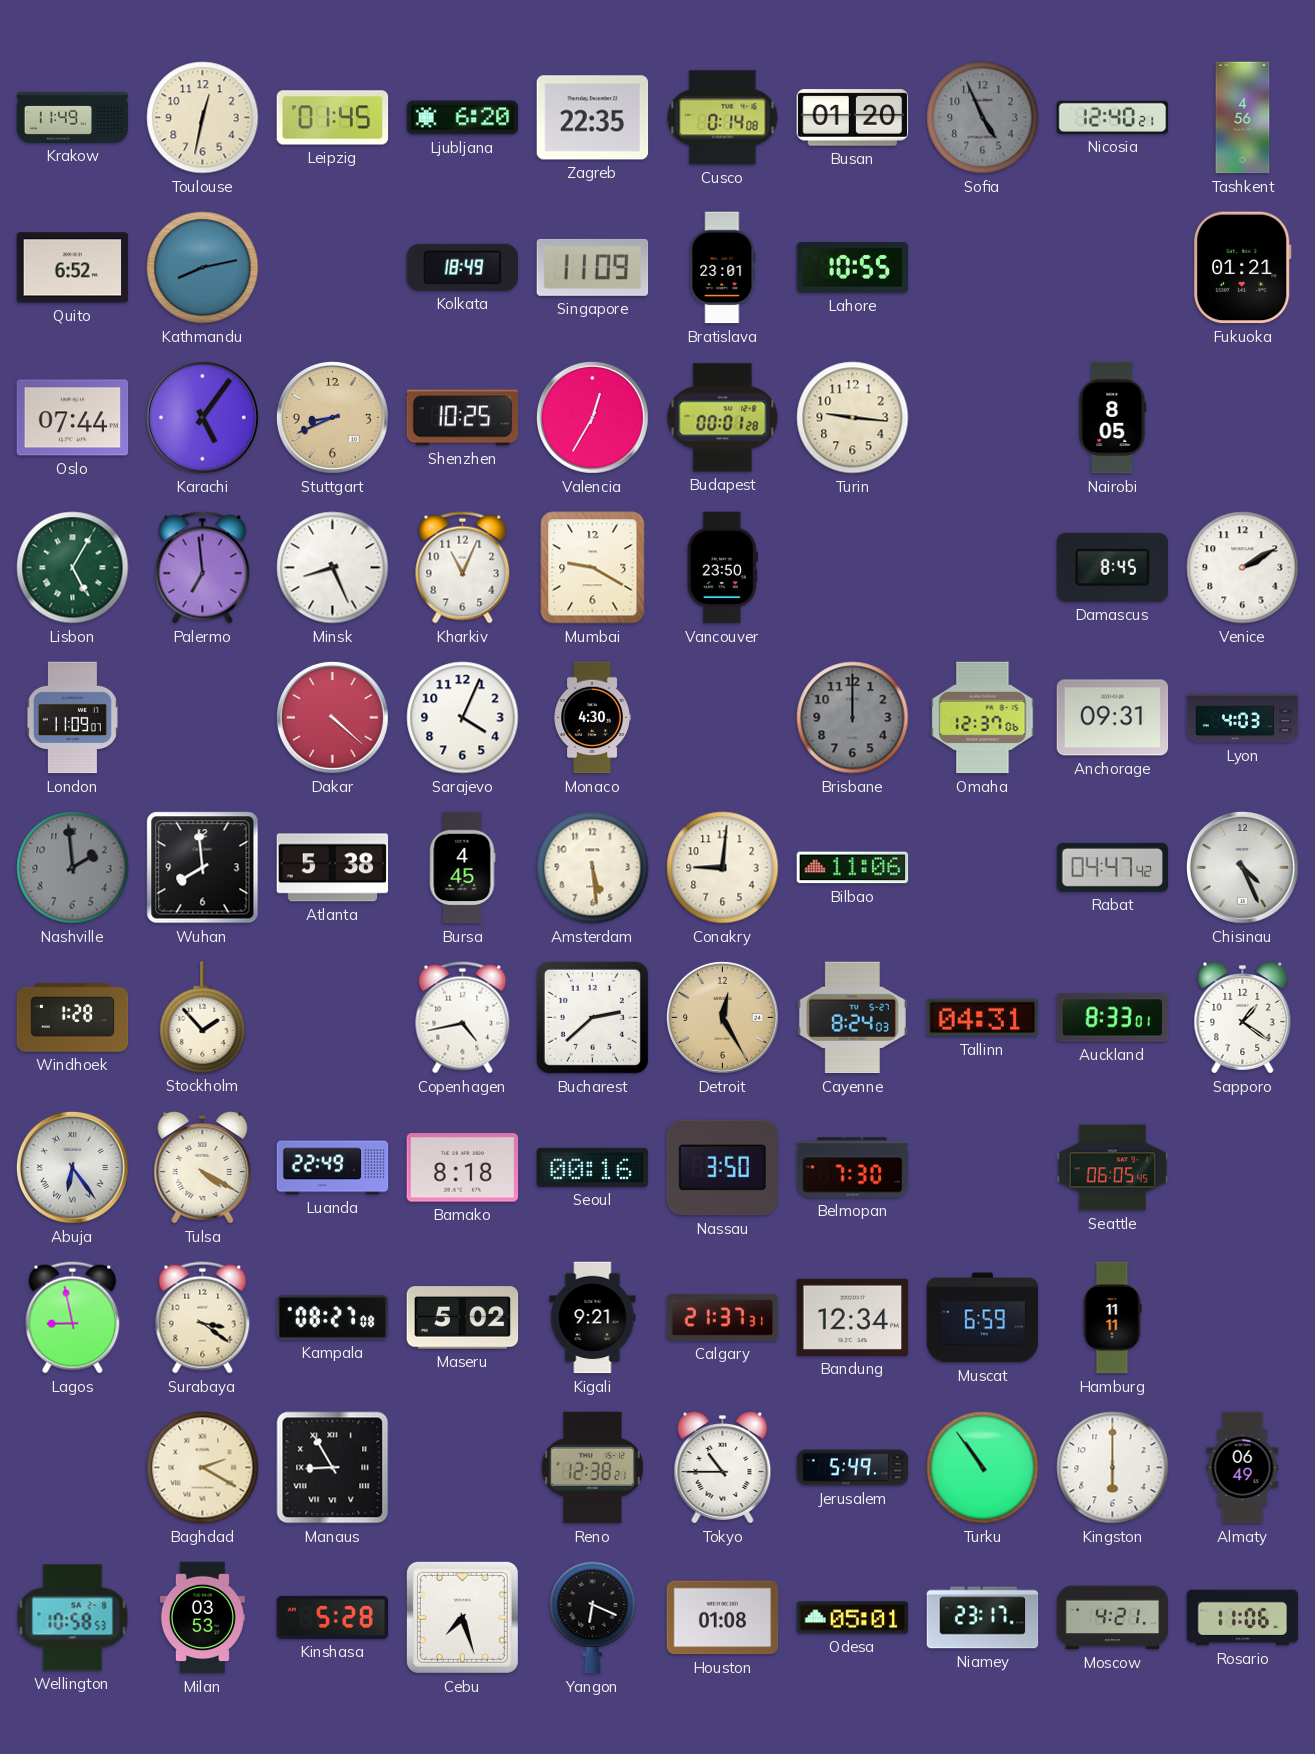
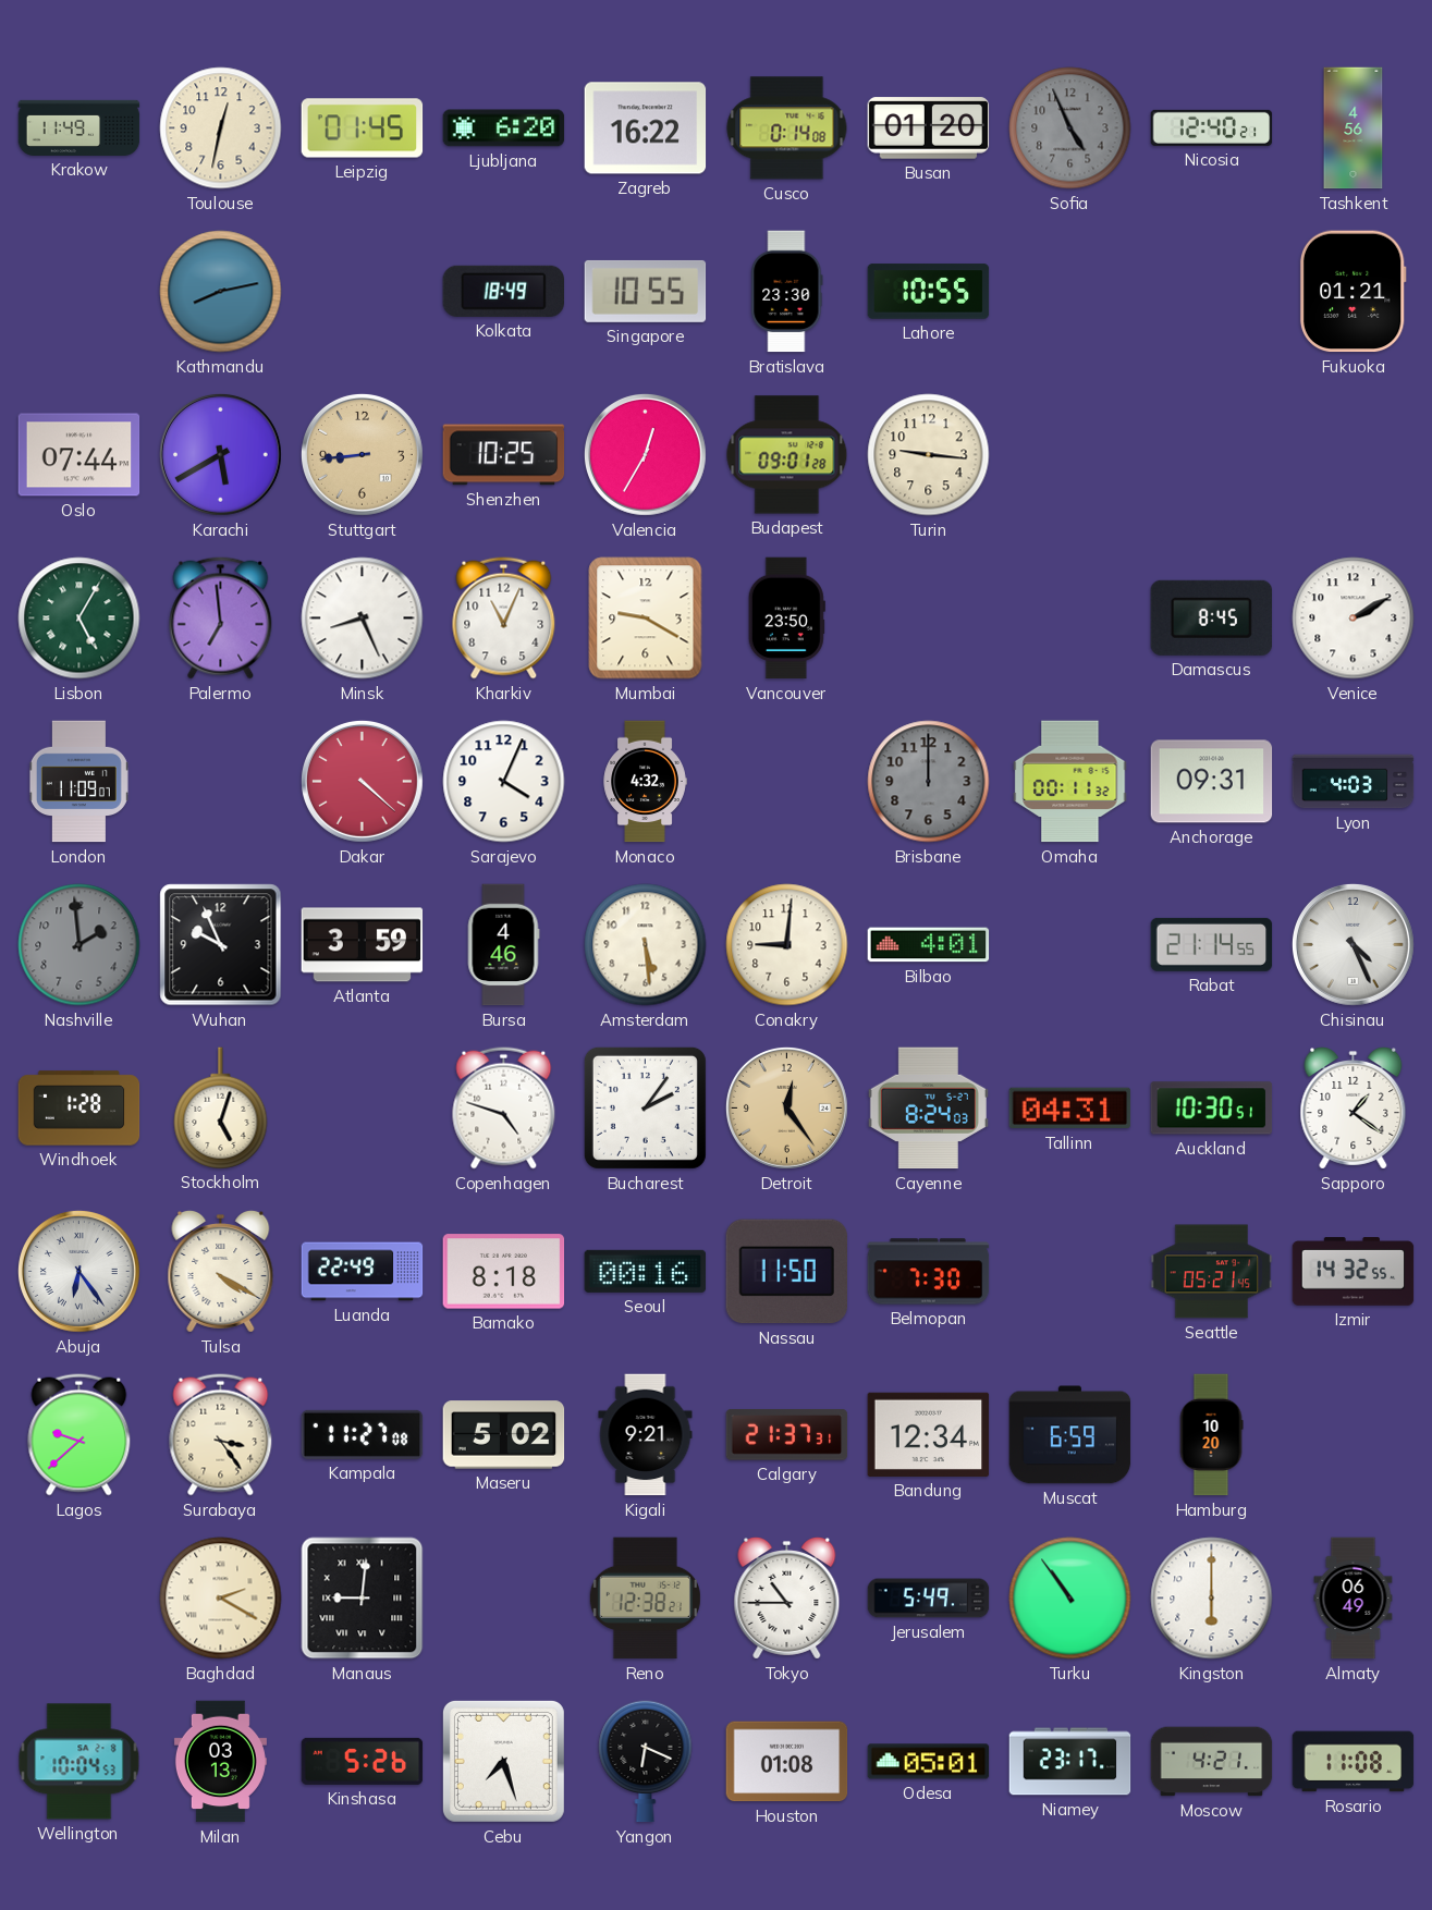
Zagreb: 22:35 -> 16:22 (646, 128)
Quito: 6:52 -> none (73, 268)
Singapore: 11:09 -> 10:55 (646, 291)
Bratislava: 23:01 -> 23:30 (787, 292)
Karachi: 5:06 -> 5:40 (220, 454)
Stuttgart: 8:41 -> 8:44 (362, 454)
Budapest: 00:01 -> 09:01 (787, 455)
Nairobi: 8:05 -> none (1113, 418)
Monaco: 4:30 -> 4:32 (645, 782)
Omaha: 12:37 -> 00:11 (1070, 782)
Wuhan: 7:59 -> 9:56 (221, 945)
Atlanta: 5:38 -> 3:59 (363, 945)
Bursa: 4:45 -> 4:46 (503, 945)
Bilbao: 11:06 -> 4:01 (929, 945)
Rabat: 04:47 -> 21:14 (1212, 944)
Stockholm: 1:53 -> 5:03 (221, 1107)
Copenhagen: 4:43 -> 4:48 (504, 1109)
Bucharest: 2:38 -> 2:06 (645, 1107)
Detroit: 12:25 -> 12:24 (786, 1107)
Auckland: 8:33 -> 10:30 (1212, 1109)
Nassau: 3:50 -> 11:50 (787, 1272)
Seattle: 06:05 -> 05:21 (1212, 1272)
Izmir: none -> 14:32 (1354, 1272)
Lagos: 8:58 -> 9:38 (79, 1435)
Surabaya: 3:21 -> 3:24 (221, 1435)
Kampala: 08:27 -> 11:27 (363, 1434)
Hamburg: 11:11 -> 10:20 (1211, 1435)
Manaus: 8:55 -> 9:01 (363, 1599)
Wellington: 10:58 -> 10:04 (79, 1762)
Milan: 03:53 -> 03:13 (220, 1762)
Kinshasa: 5:28 -> 5:26 (363, 1761)
Rosario: 11:06 -> 11:08 (1354, 1762)
